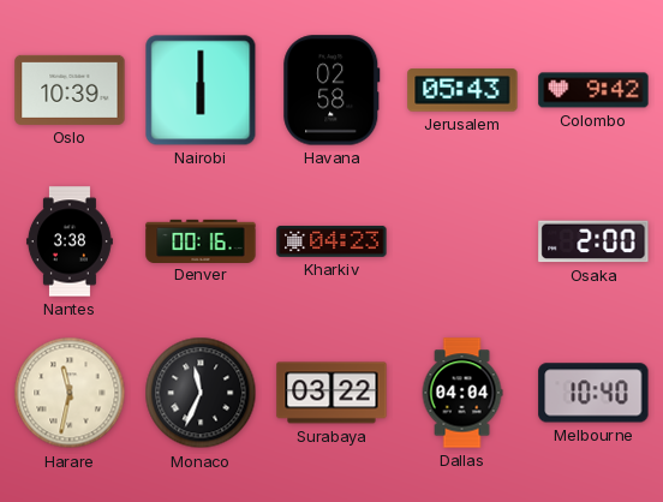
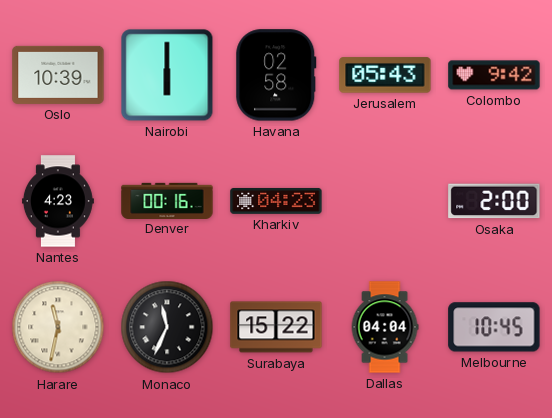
Nantes: 3:38 -> 4:23 (58, 201)
Surabaya: 03:22 -> 15:22 (276, 327)
Melbourne: 10:40 -> 10:45 (494, 327)
